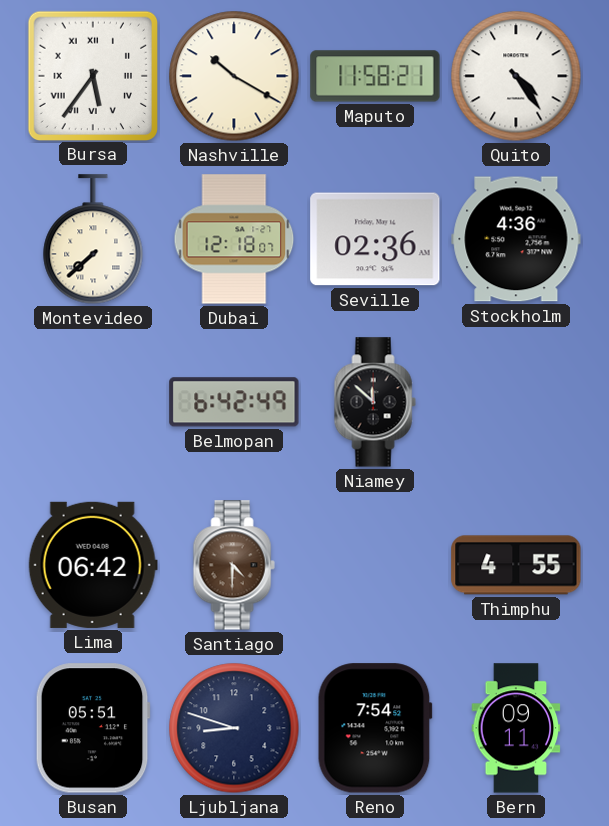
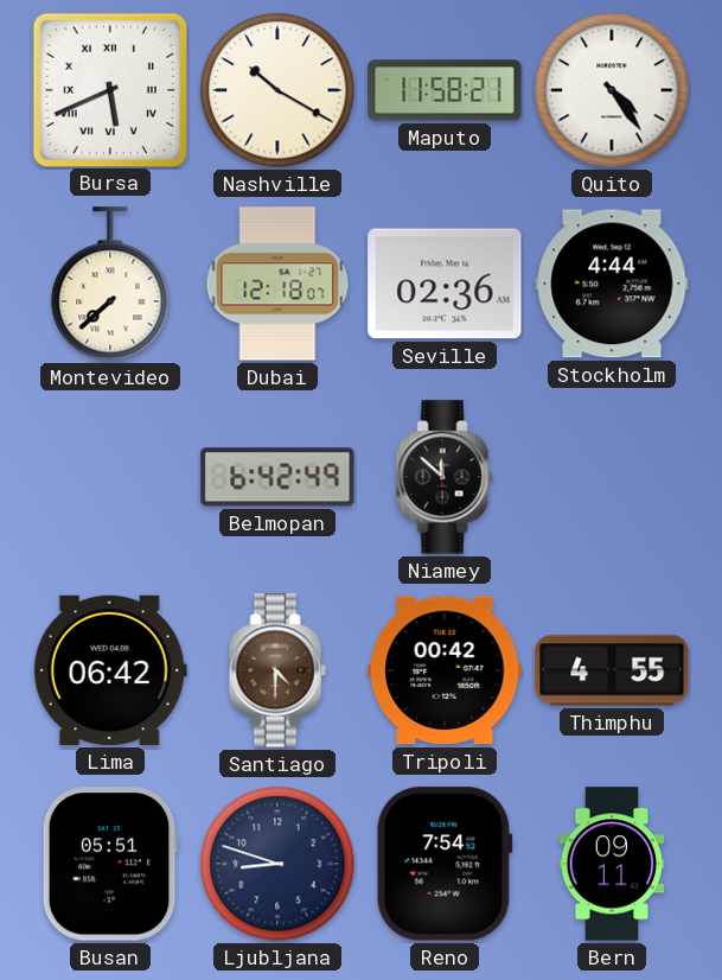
Bursa: 5:36 -> 5:41 (109, 89)
Stockholm: 4:36 -> 4:44 (612, 284)
Tripoli: none -> 00:42 (445, 670)
